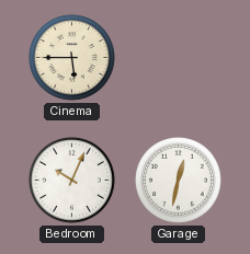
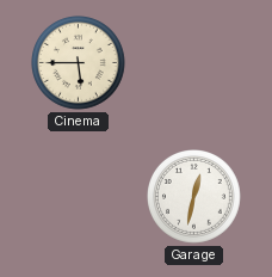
Bedroom: 10:04 -> none (72, 181)
